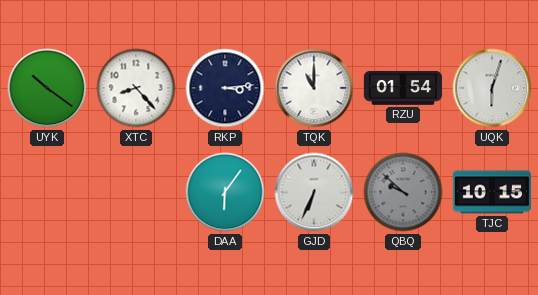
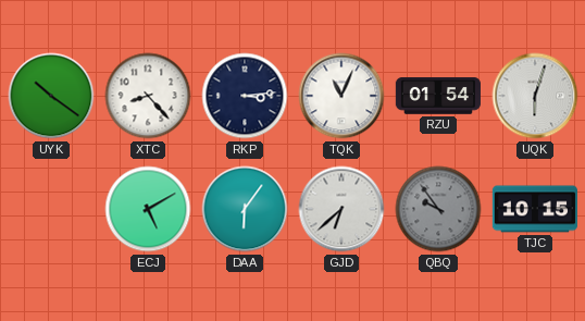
TQK: 11:00 -> 11:04 (341, 96)
ECJ: none -> 5:10 (148, 209)
GJD: 6:34 -> 6:38 (341, 209)
QBQ: 9:52 -> 9:54 (438, 209)
